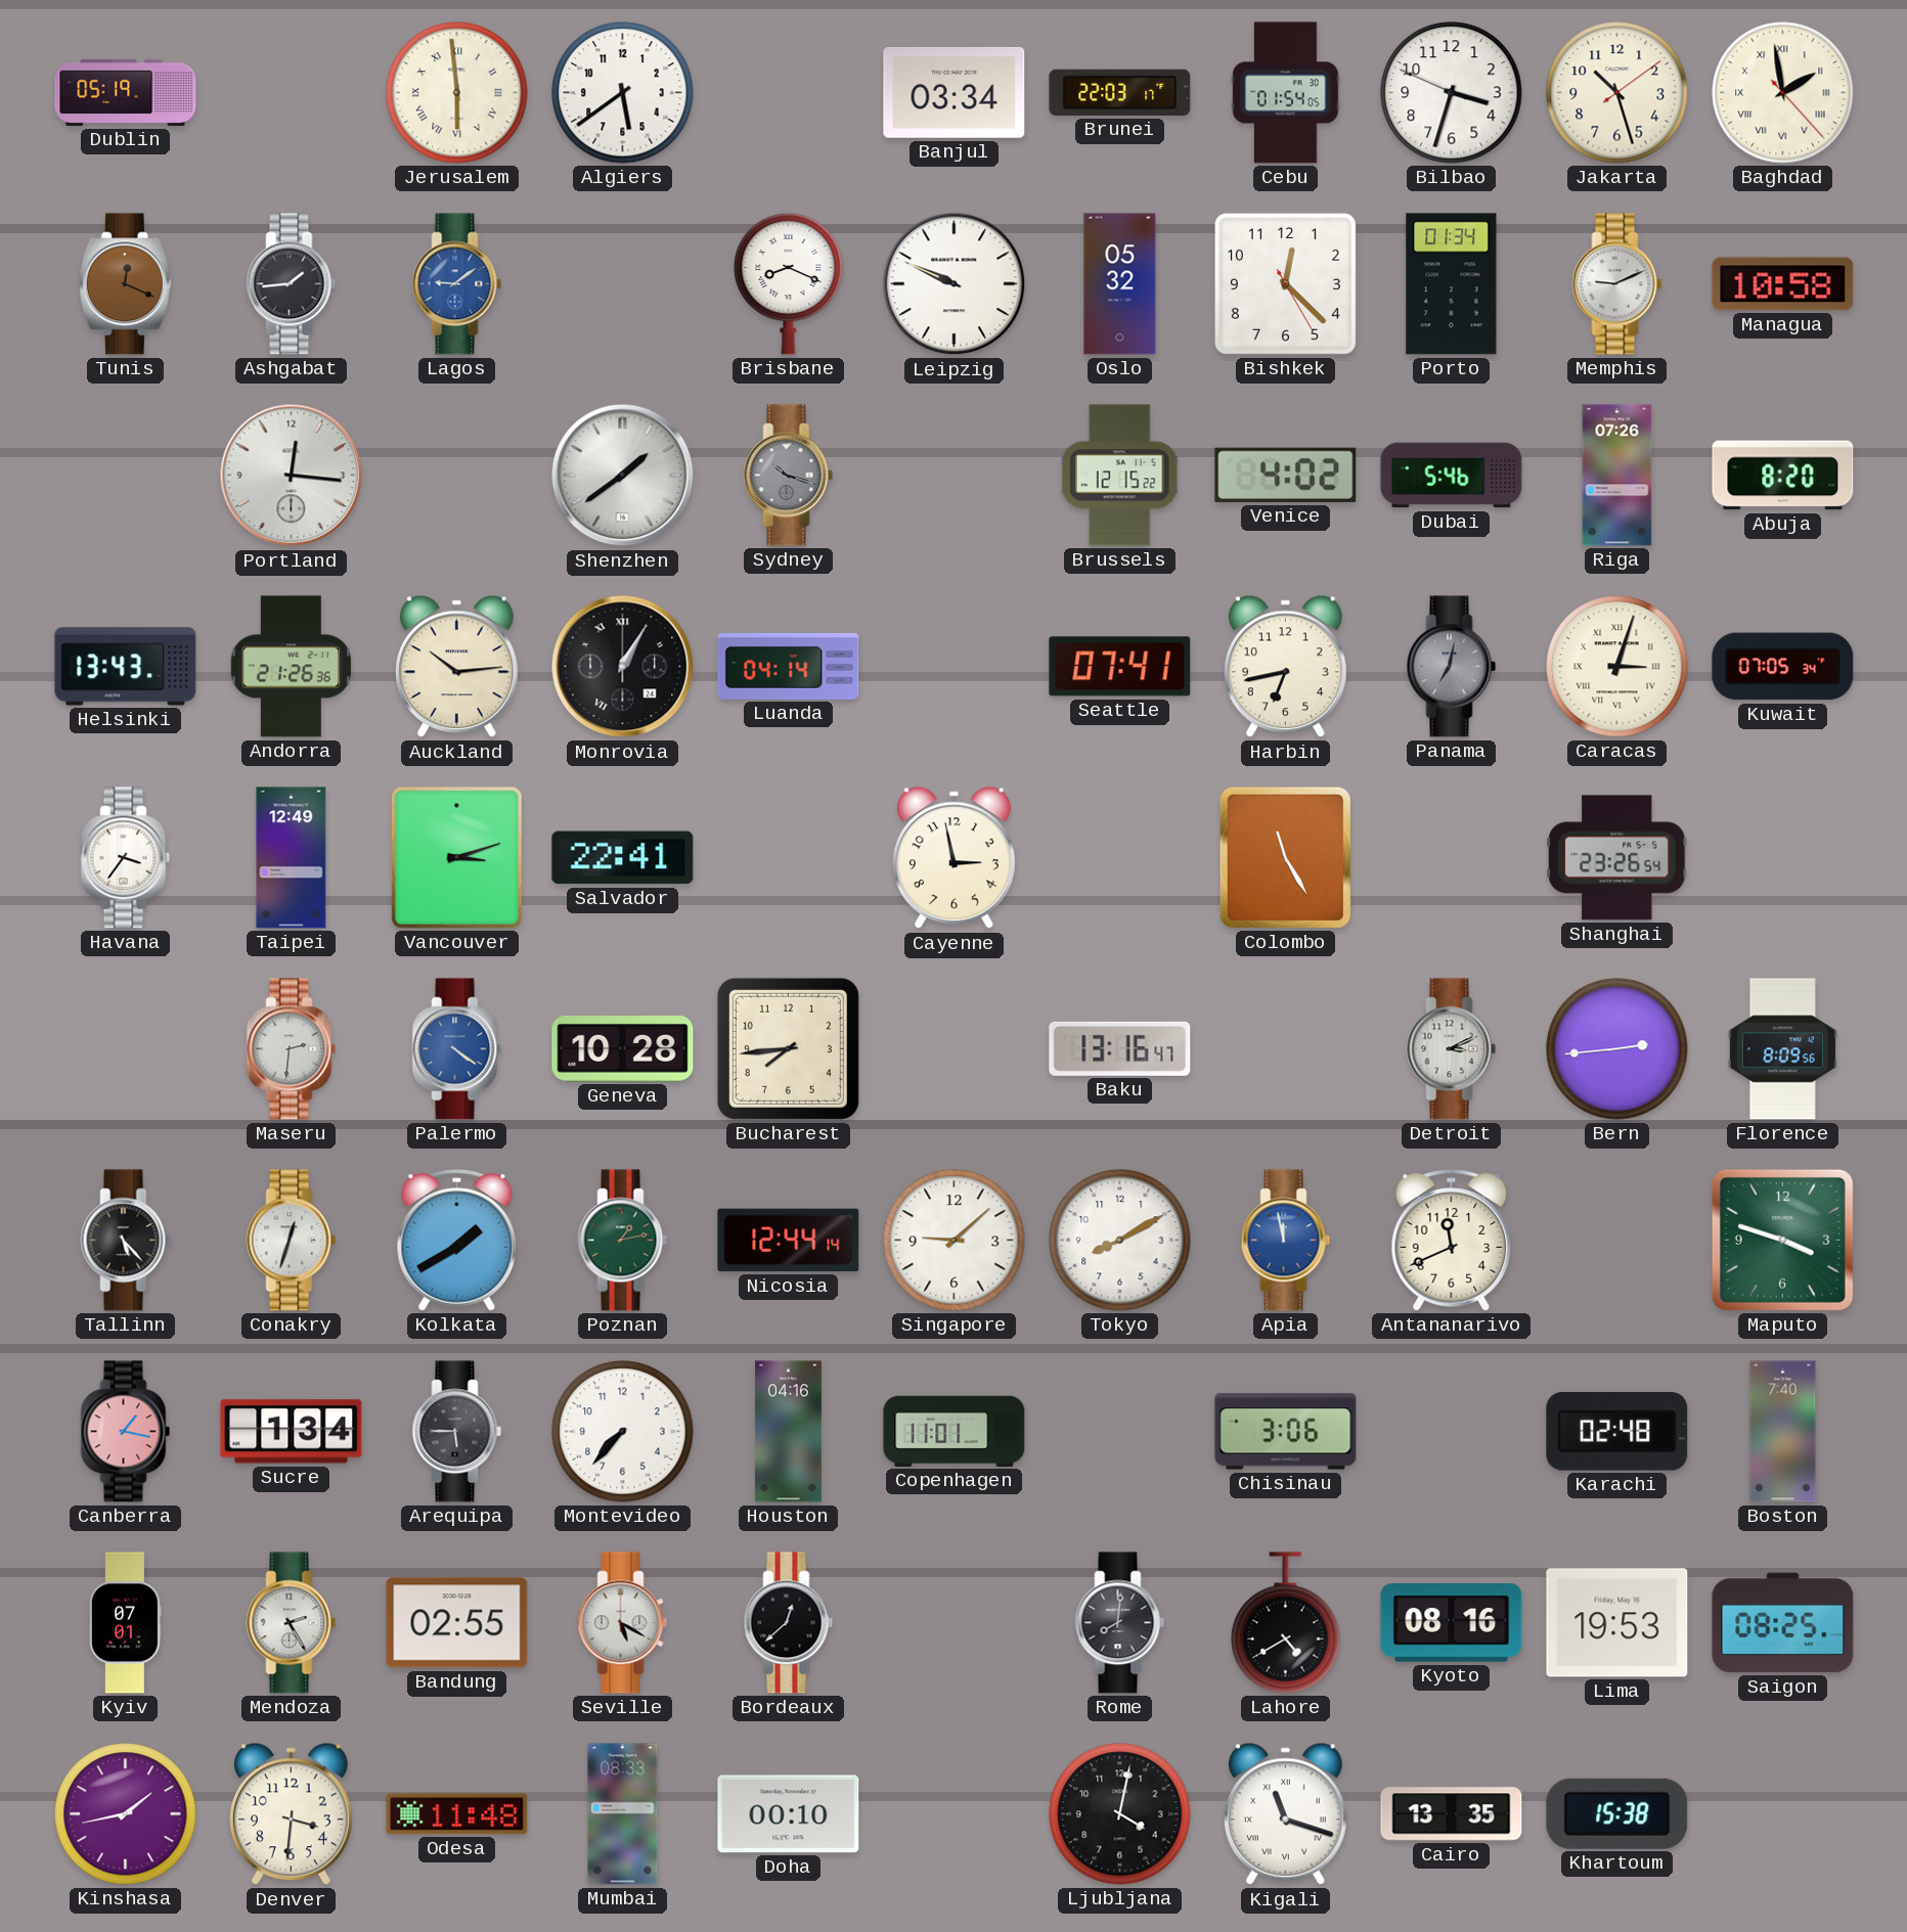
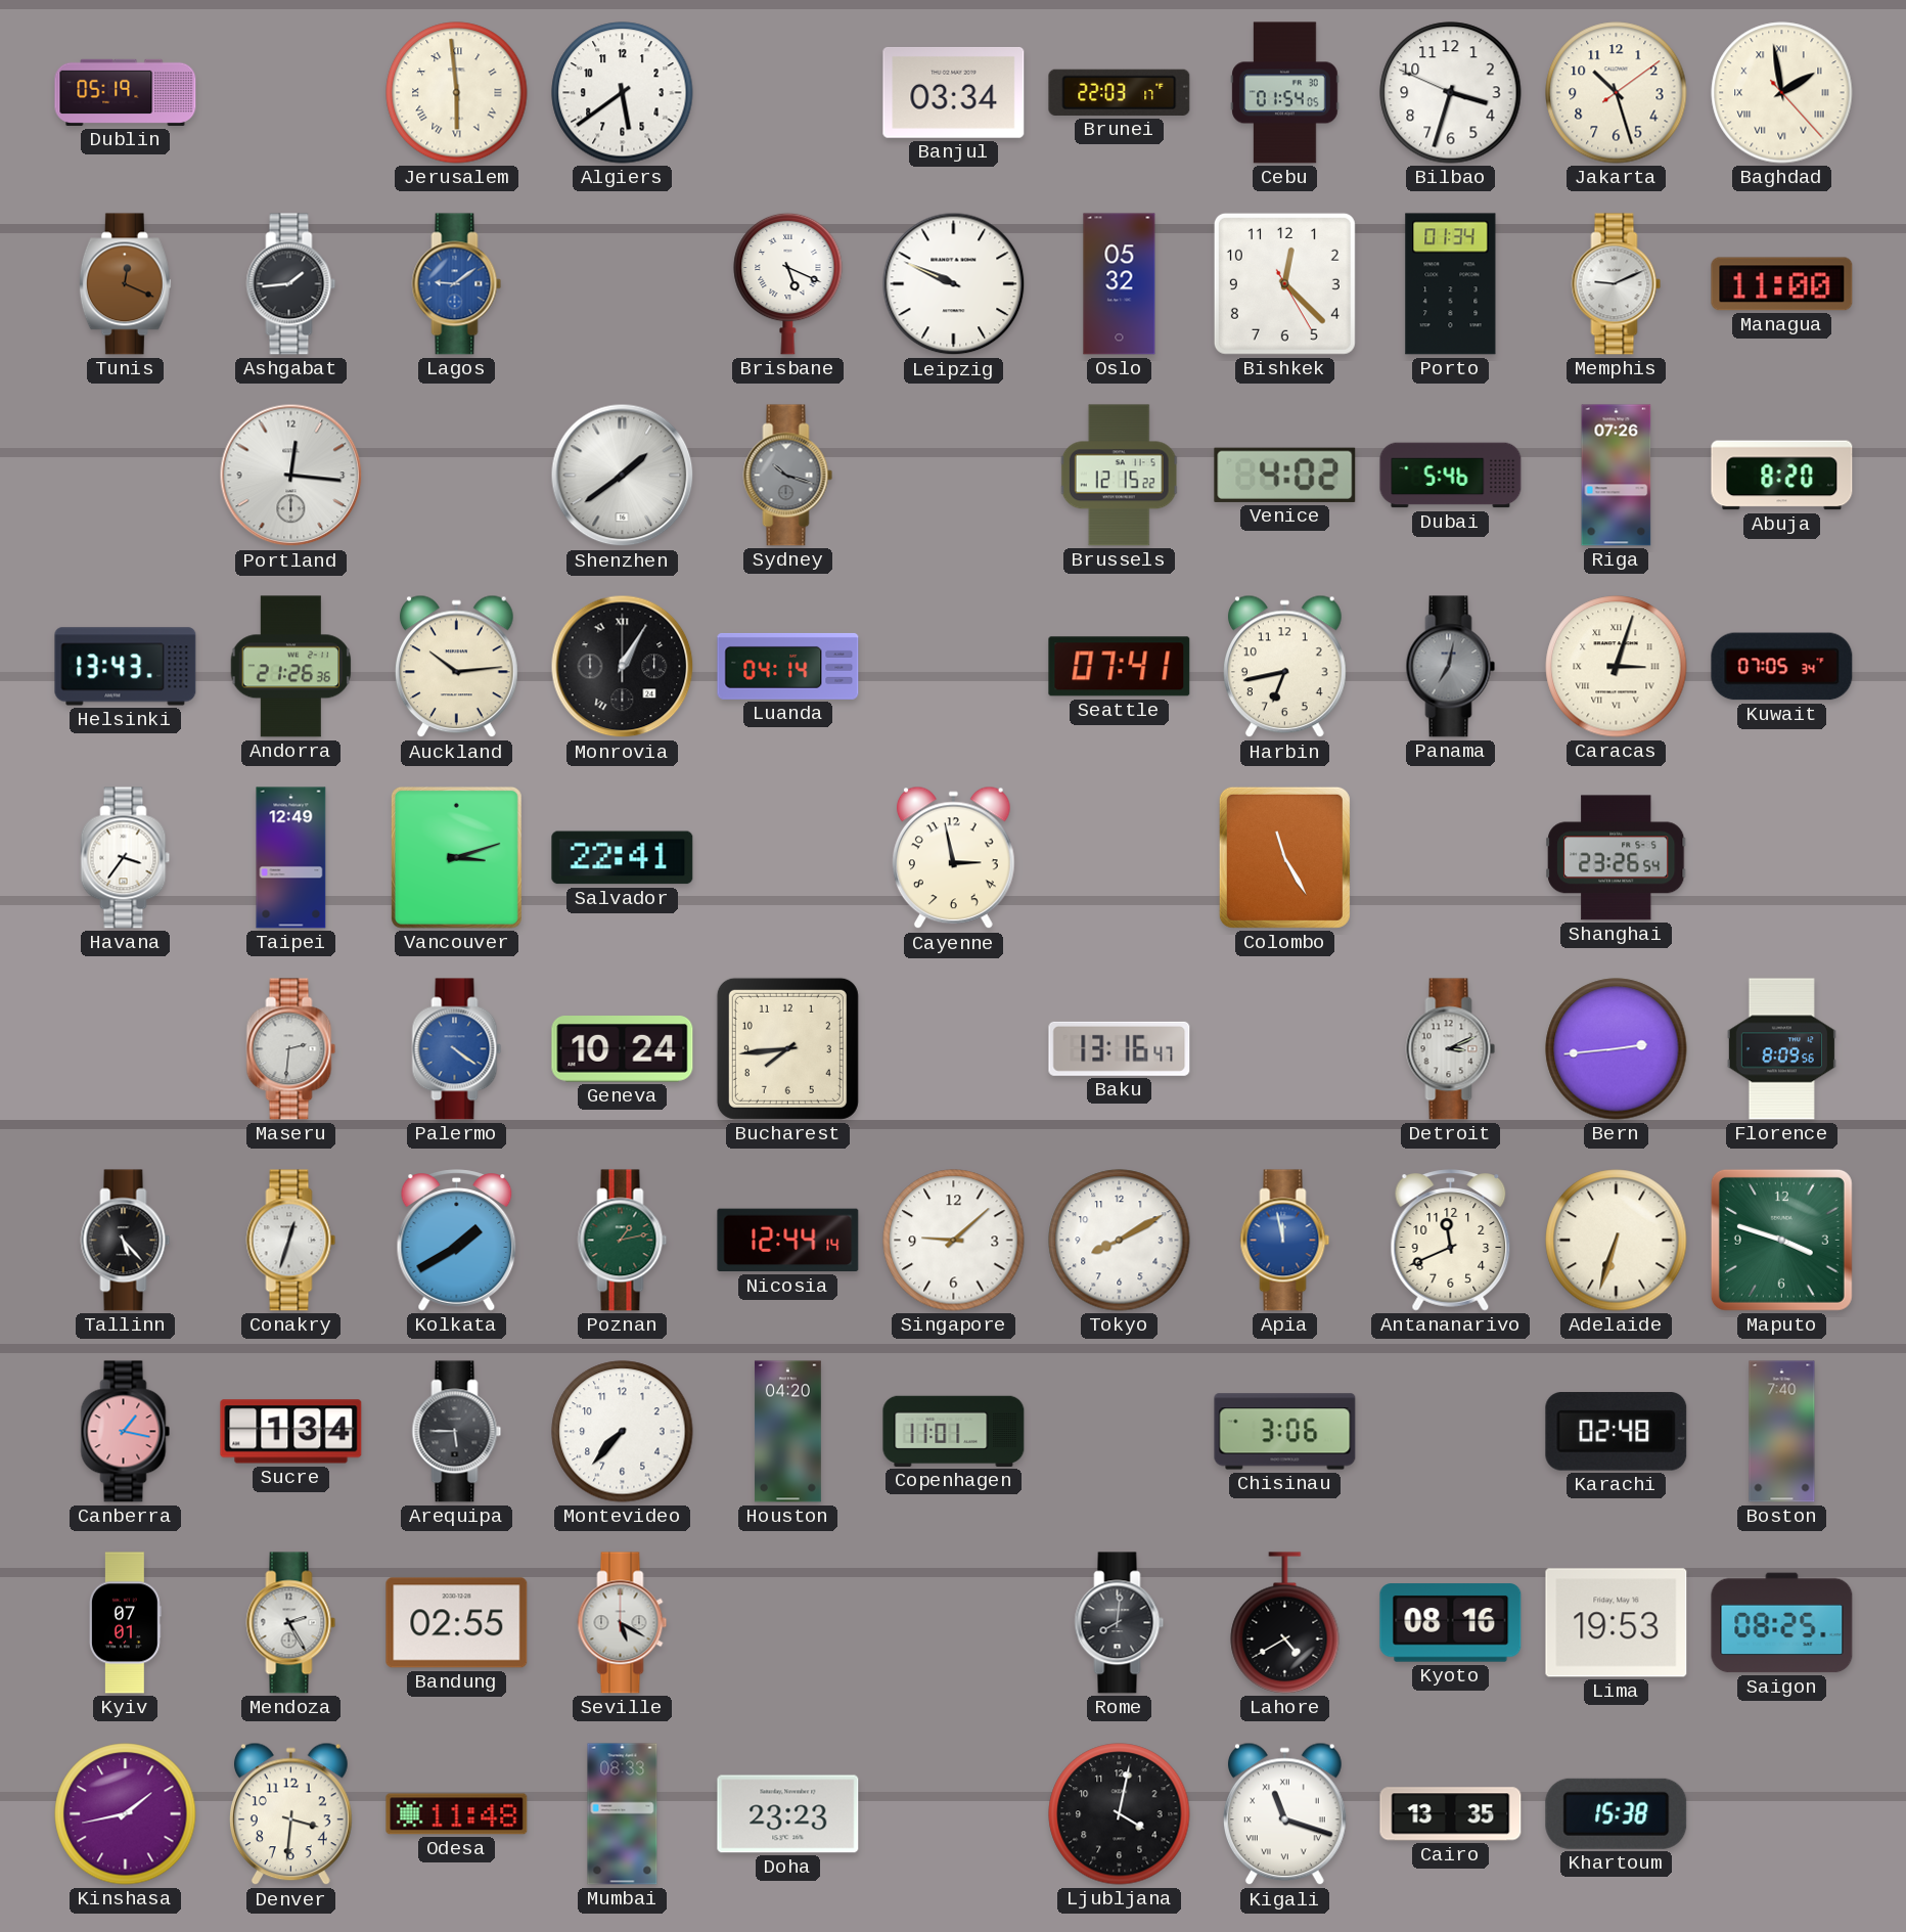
Brisbane: 8:19 -> 5:19 (788, 283)
Managua: 10:58 -> 11:00 (1782, 284)
Geneva: 10:28 -> 10:24 (623, 1049)
Adelaide: none -> 6:33 (1617, 1241)
Houston: 04:16 -> 04:20 (787, 1432)
Bordeaux: 12:38 -> none (789, 1623)
Doha: 00:10 -> 23:23 (788, 1814)
